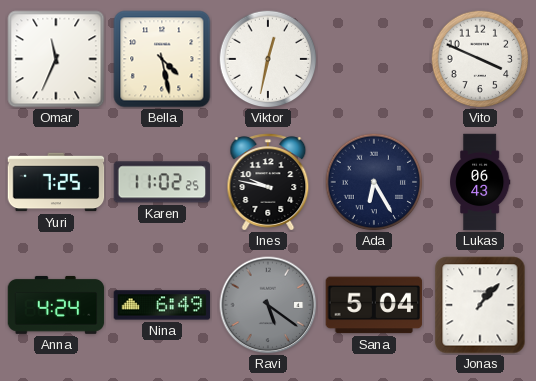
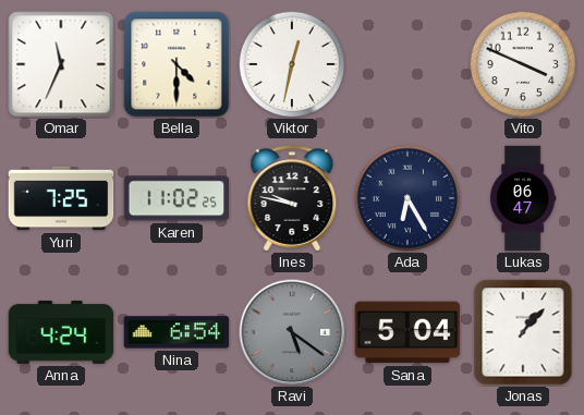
Bella: 4:28 -> 4:30 (177, 64)
Lukas: 06:43 -> 06:47 (524, 198)
Nina: 6:49 -> 6:54 (177, 332)
